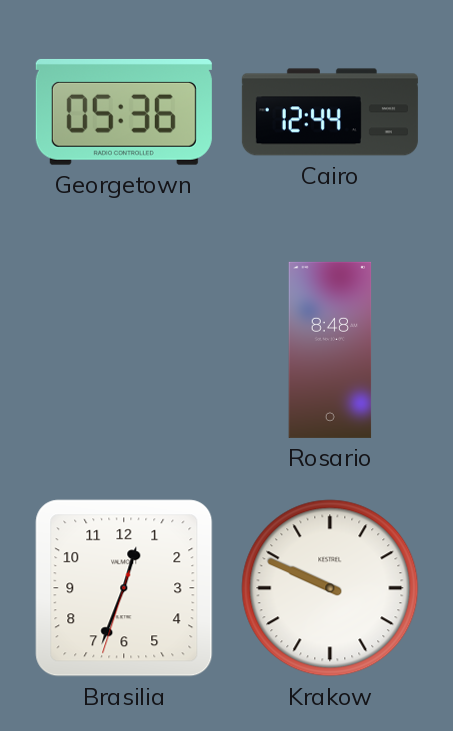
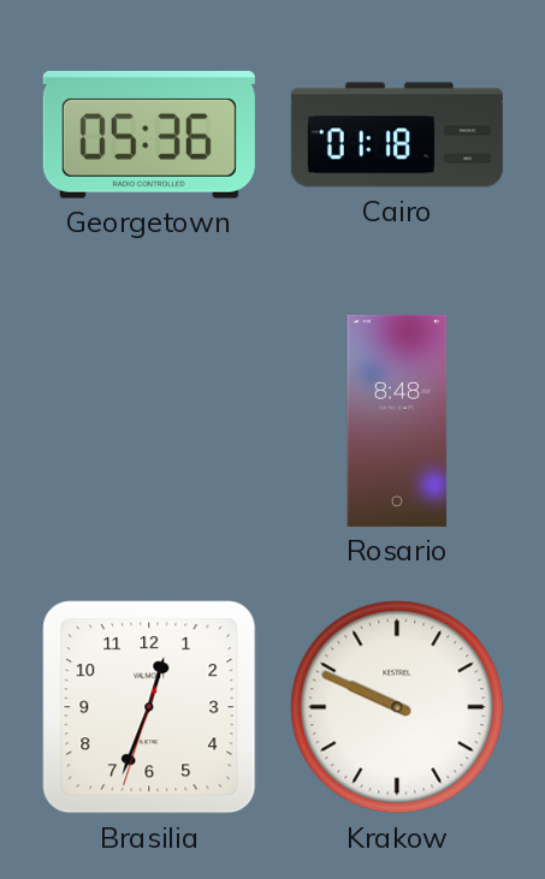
Cairo: 12:44 -> 01:18 (397, 135)
